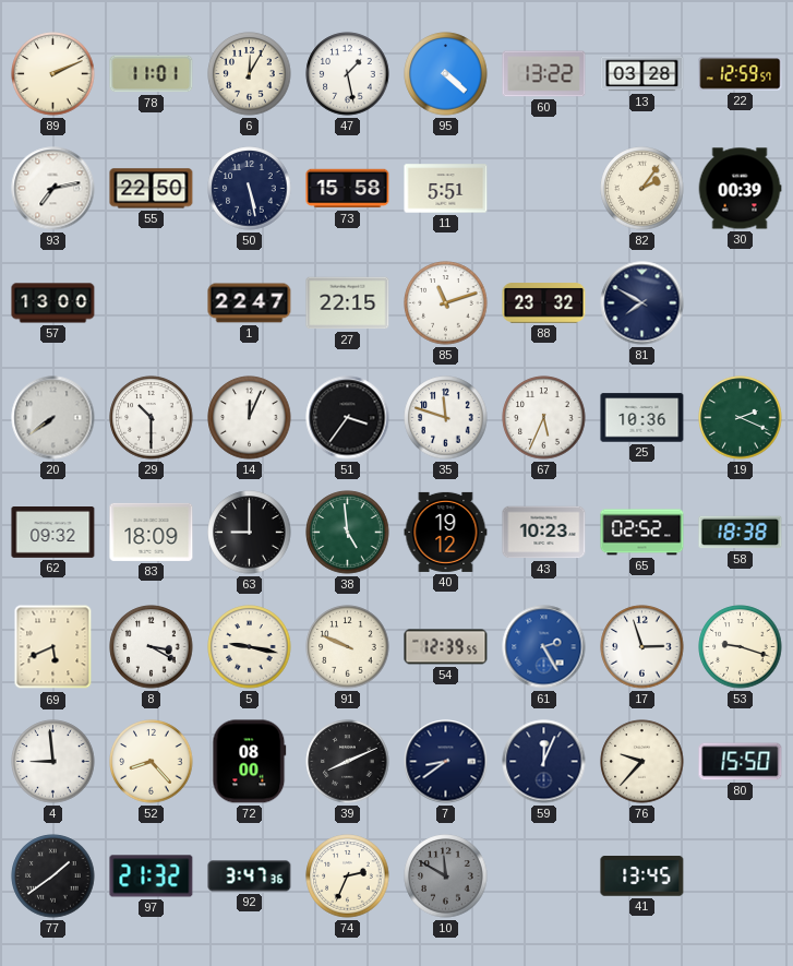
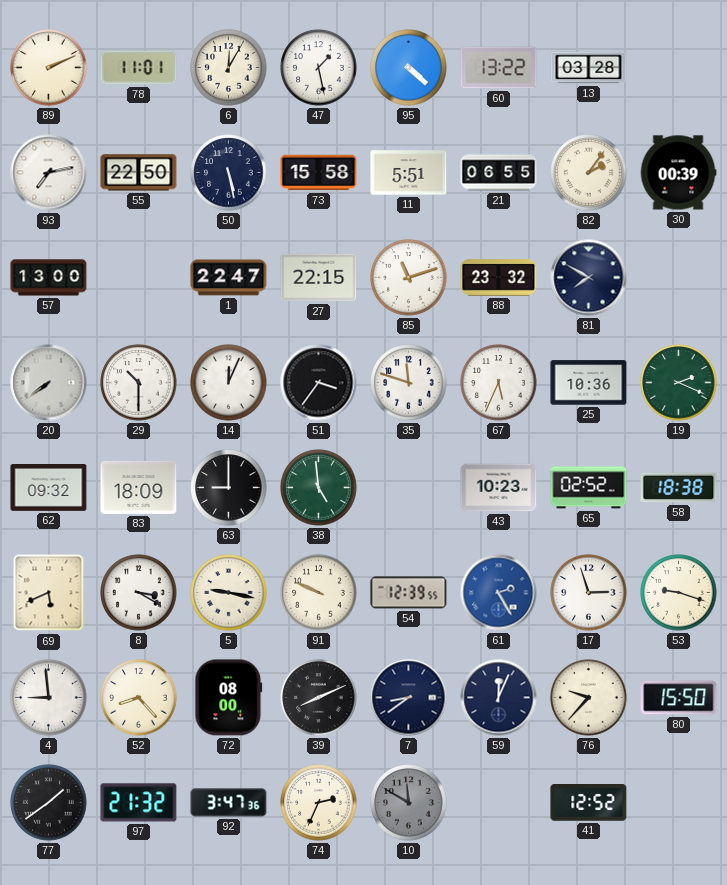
22: 12:59 -> none (741, 74)
21: none -> 06:55 (499, 173)
40: 19:12 -> none (446, 532)
41: 13:45 -> 12:52 (589, 803)
